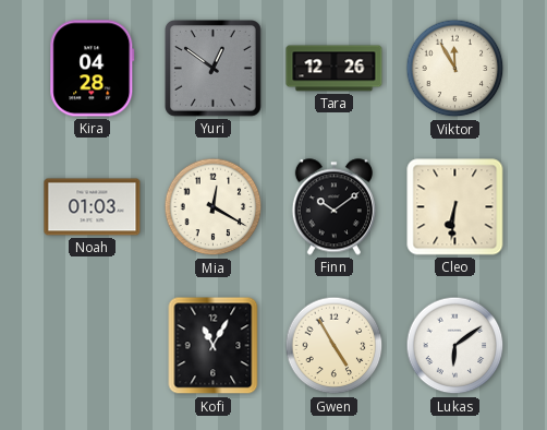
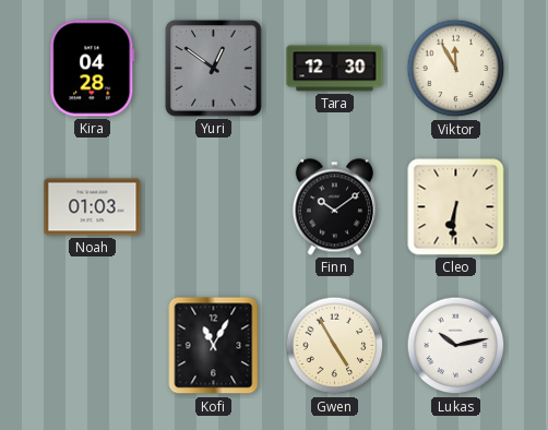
Tara: 12:26 -> 12:30 (335, 69)
Mia: 12:20 -> none (214, 207)
Lukas: 6:09 -> 10:13 (456, 346)
